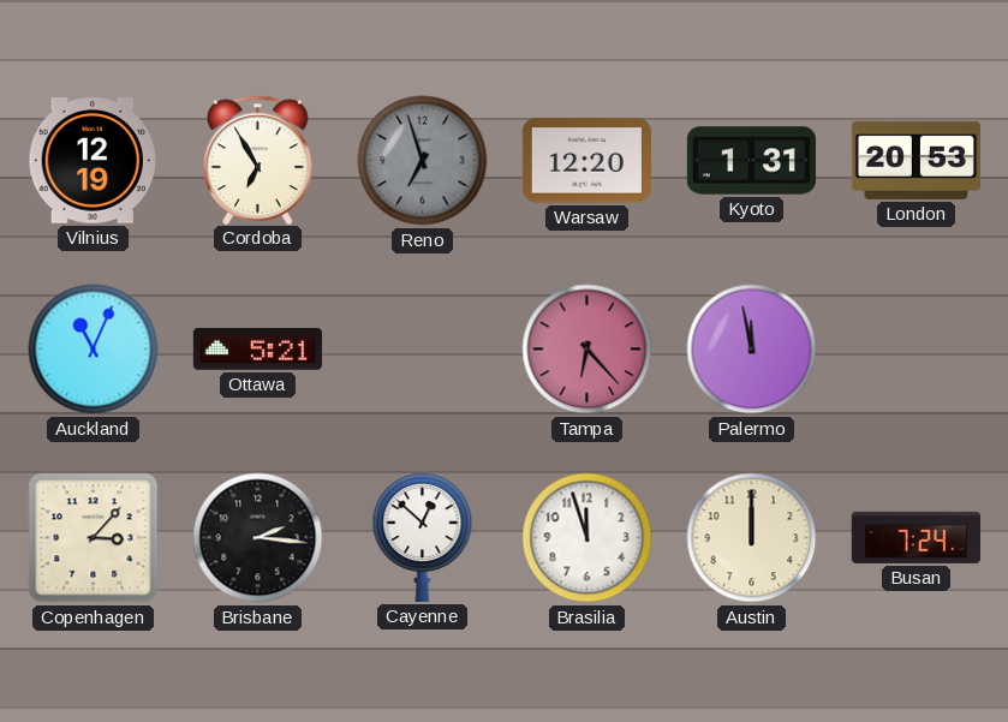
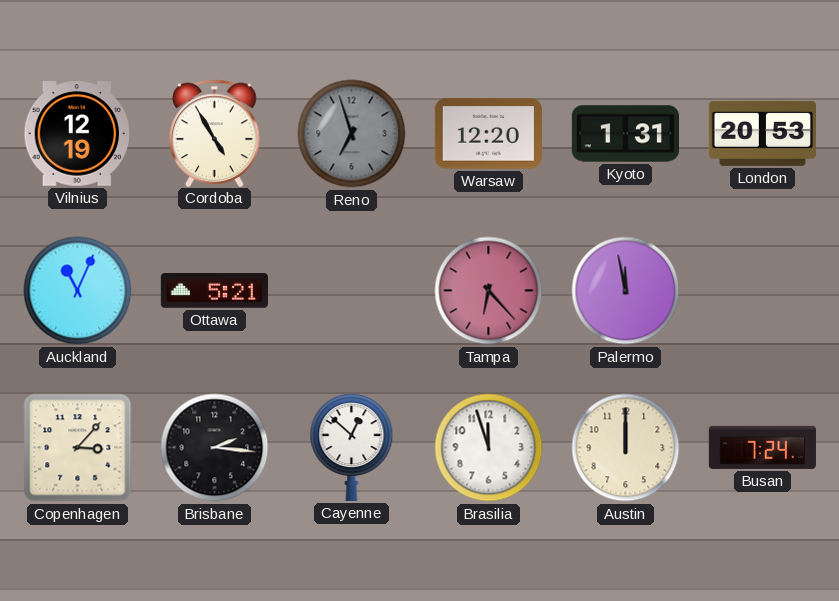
Cordoba: 6:55 -> 4:55 (215, 133)
